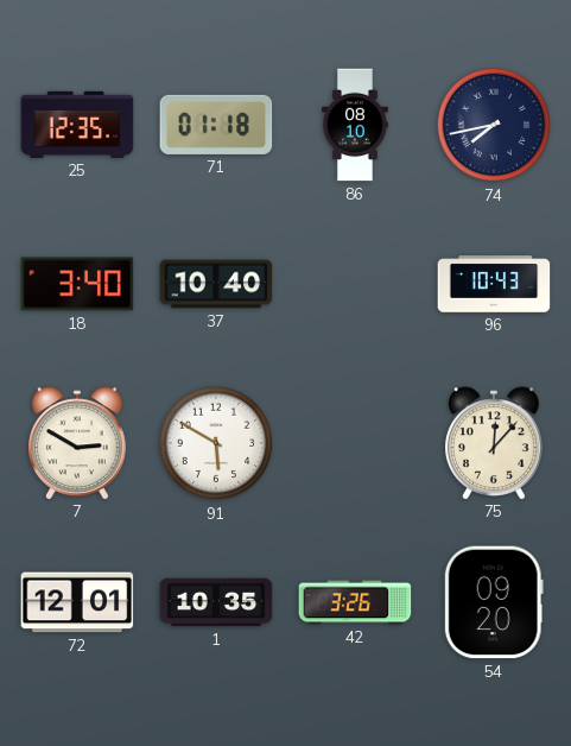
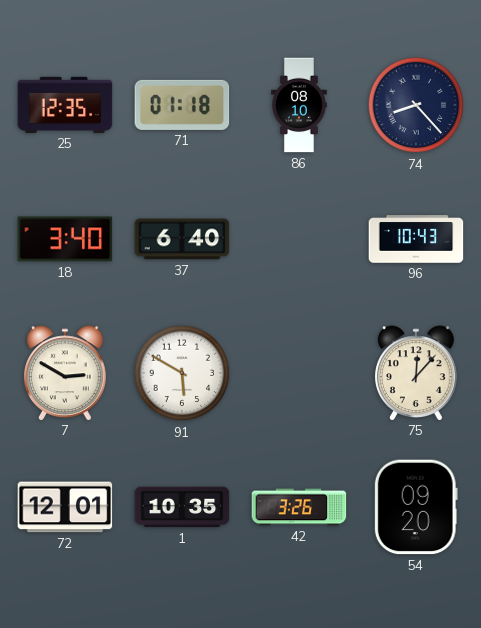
74: 7:43 -> 8:23 (416, 105)
37: 10:40 -> 6:40 (182, 239)
